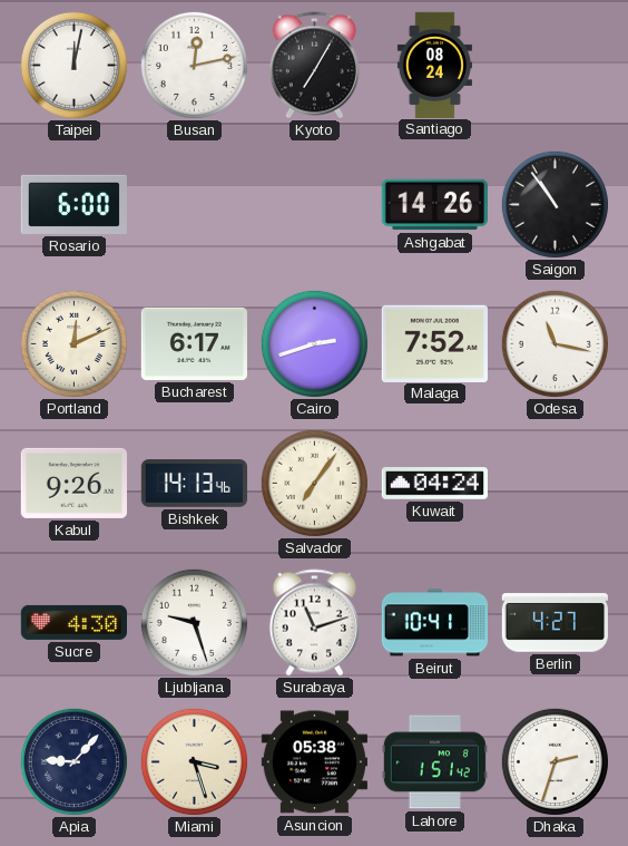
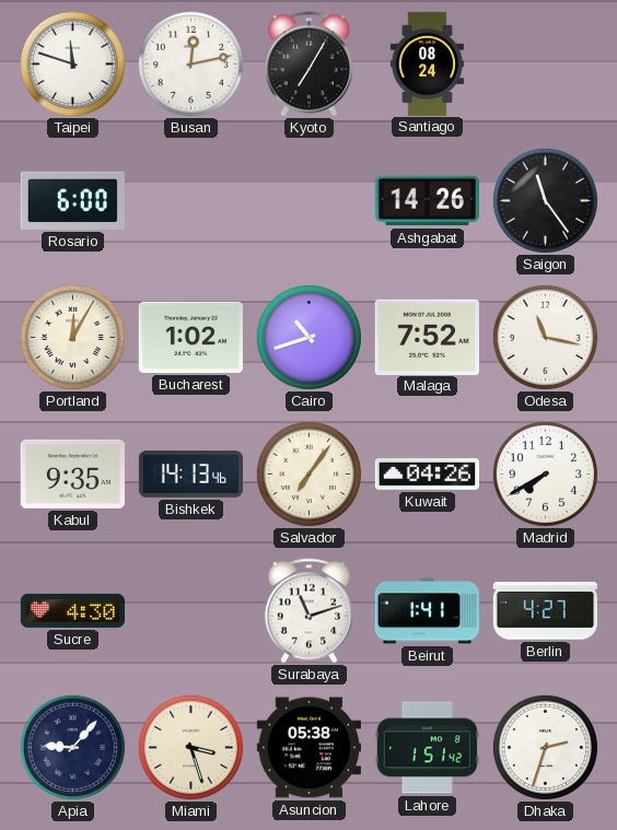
Taipei: 12:02 -> 11:48 (72, 63)
Saigon: 10:54 -> 11:24 (545, 200)
Portland: 12:11 -> 12:05 (72, 337)
Bucharest: 6:17 -> 1:02 (190, 337)
Cairo: 2:42 -> 10:42 (308, 337)
Kabul: 9:26 -> 9:35 (72, 474)
Kuwait: 04:24 -> 04:26 (427, 475)
Madrid: none -> 7:40 (545, 474)
Ljubljana: 9:27 -> none (194, 622)
Beirut: 10:41 -> 1:41 (427, 611)
